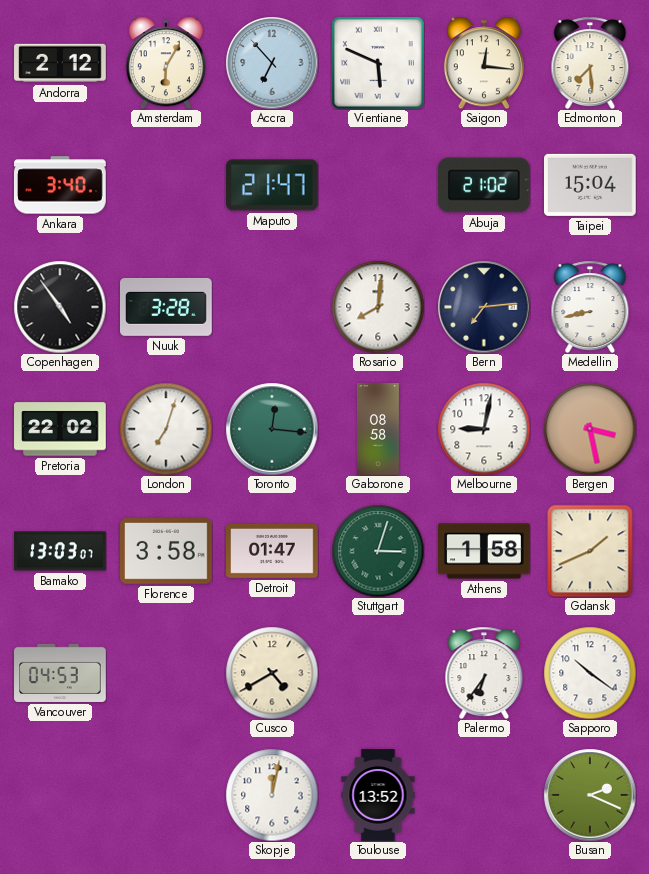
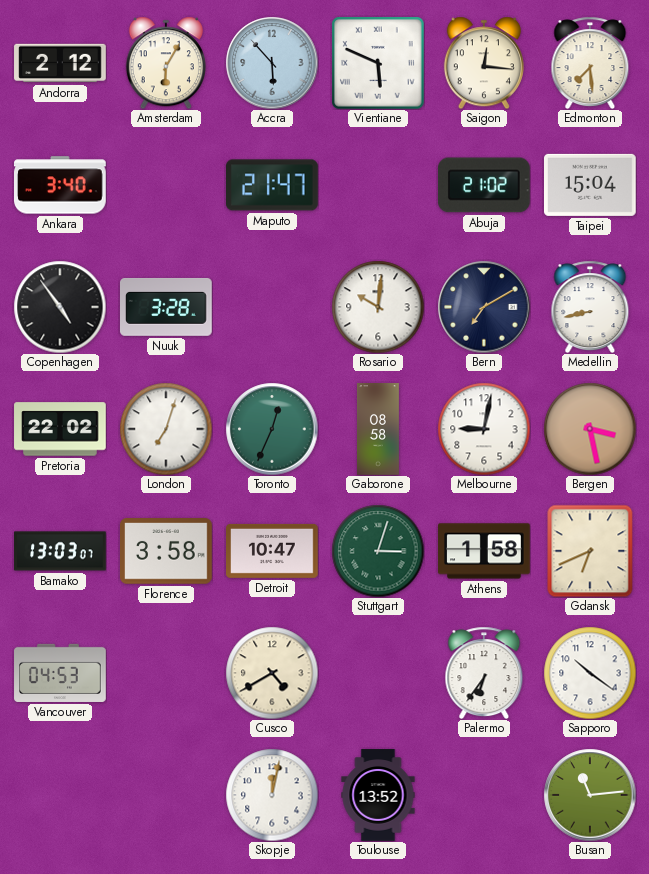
Accra: 6:53 -> 5:53 (272, 63)
Rosario: 8:01 -> 10:01 (378, 307)
Bern: 7:14 -> 7:10 (484, 307)
Toronto: 12:16 -> 12:34 (272, 429)
Detroit: 01:47 -> 10:47 (272, 551)
Gdansk: 1:41 -> 6:41 (590, 551)
Busan: 2:19 -> 11:14 (590, 795)
